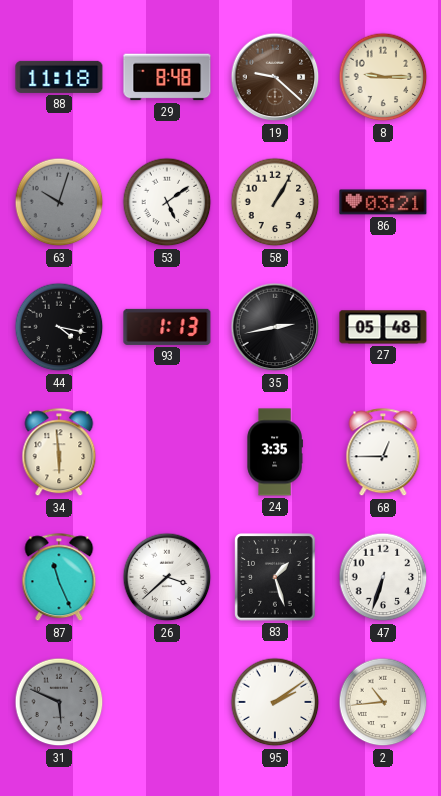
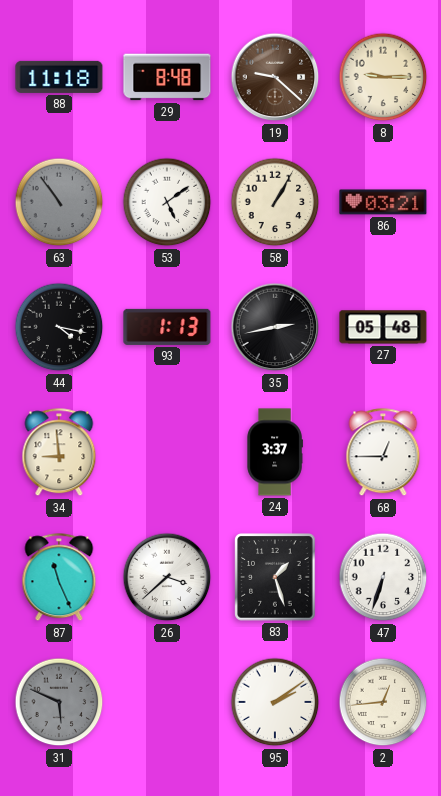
63: 10:03 -> 10:54 (59, 202)
34: 5:59 -> 8:59 (59, 453)
24: 3:35 -> 3:37 (275, 452)
2: 10:44 -> 12:44 (383, 702)
